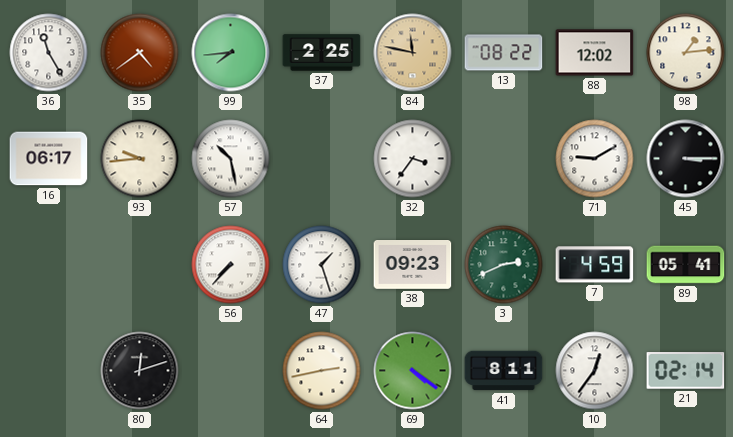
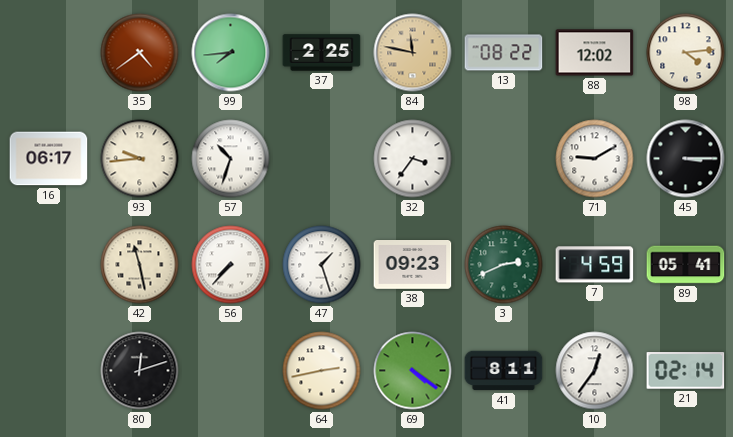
36: 11:25 -> none (49, 53)
98: 1:14 -> 4:14 (686, 53)
57: 10:28 -> 10:33 (231, 159)
42: none -> 11:28 (140, 265)
